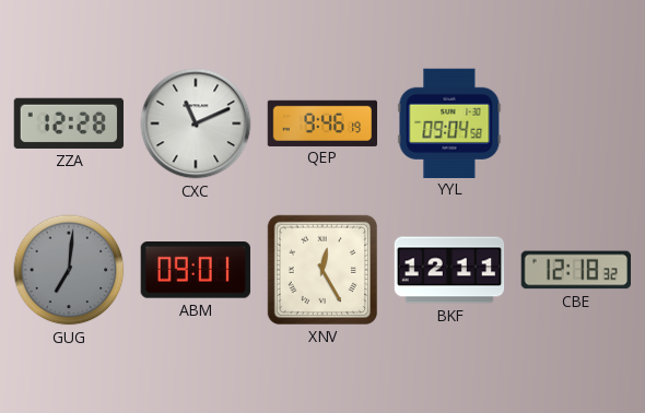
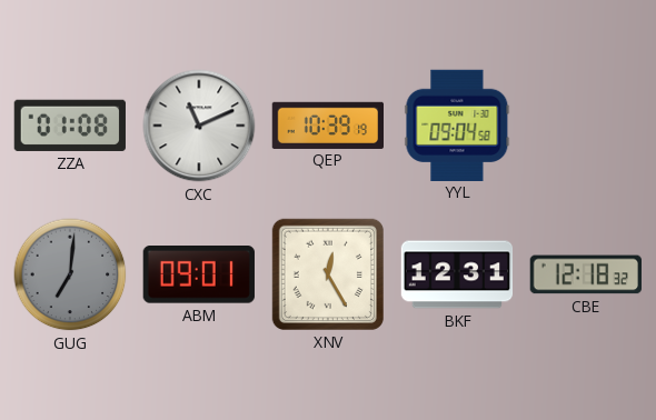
ZZA: 12:28 -> 01:08 (70, 126)
QEP: 9:46 -> 10:39 (327, 124)
BKF: 12:11 -> 12:31 (457, 274)
